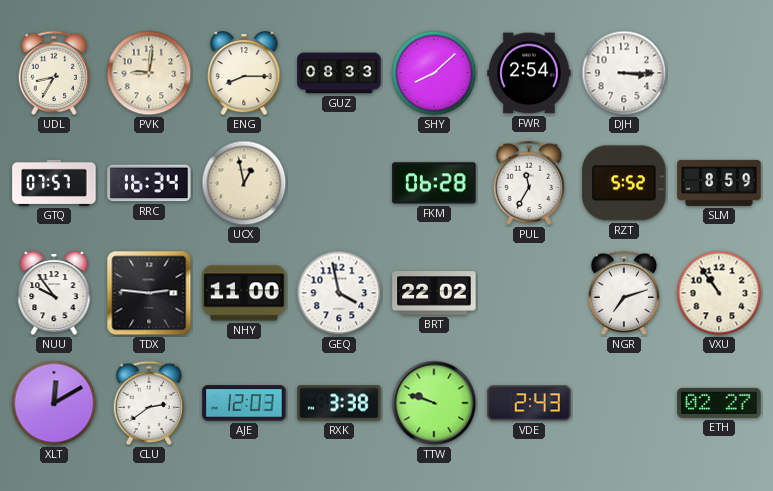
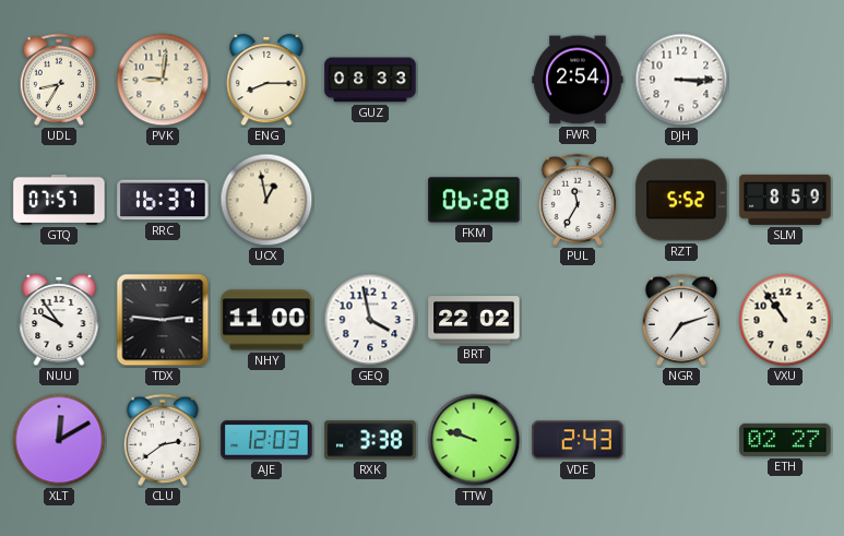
SHY: 8:08 -> none (434, 73)
RRC: 16:34 -> 16:37 (163, 200)
